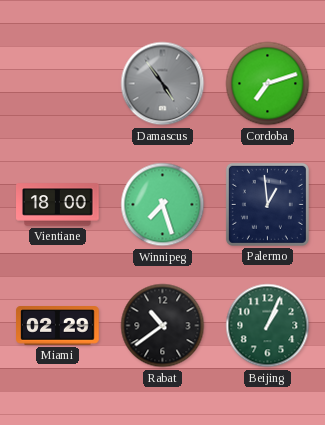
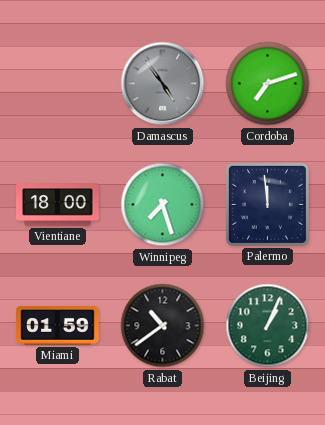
Palermo: 12:59 -> 11:59 (267, 204)
Miami: 02:29 -> 01:59 (58, 326)
